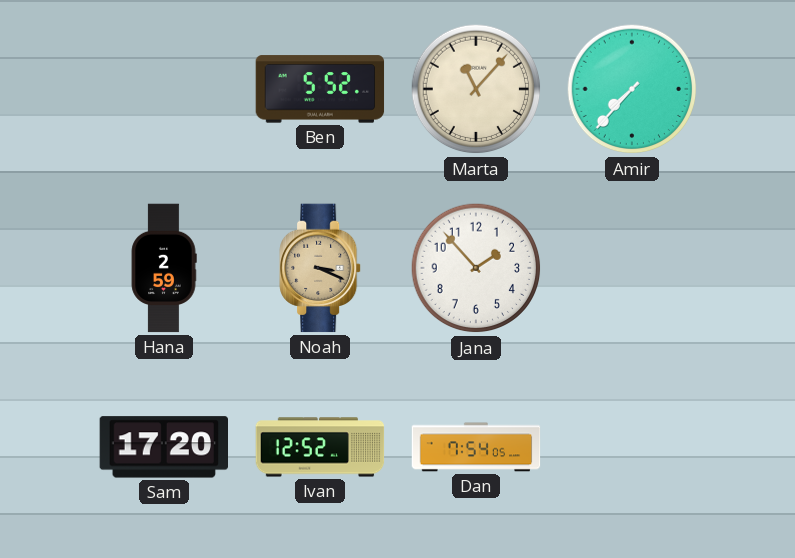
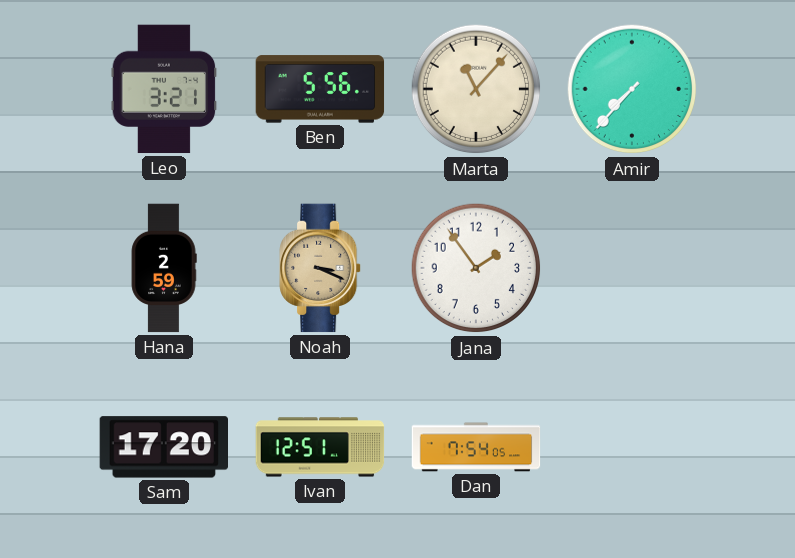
Leo: none -> 3:21 (164, 89)
Ben: 5:52 -> 5:56 (320, 89)
Jana: 1:53 -> 1:54 (476, 268)
Ivan: 12:52 -> 12:51 (320, 447)
